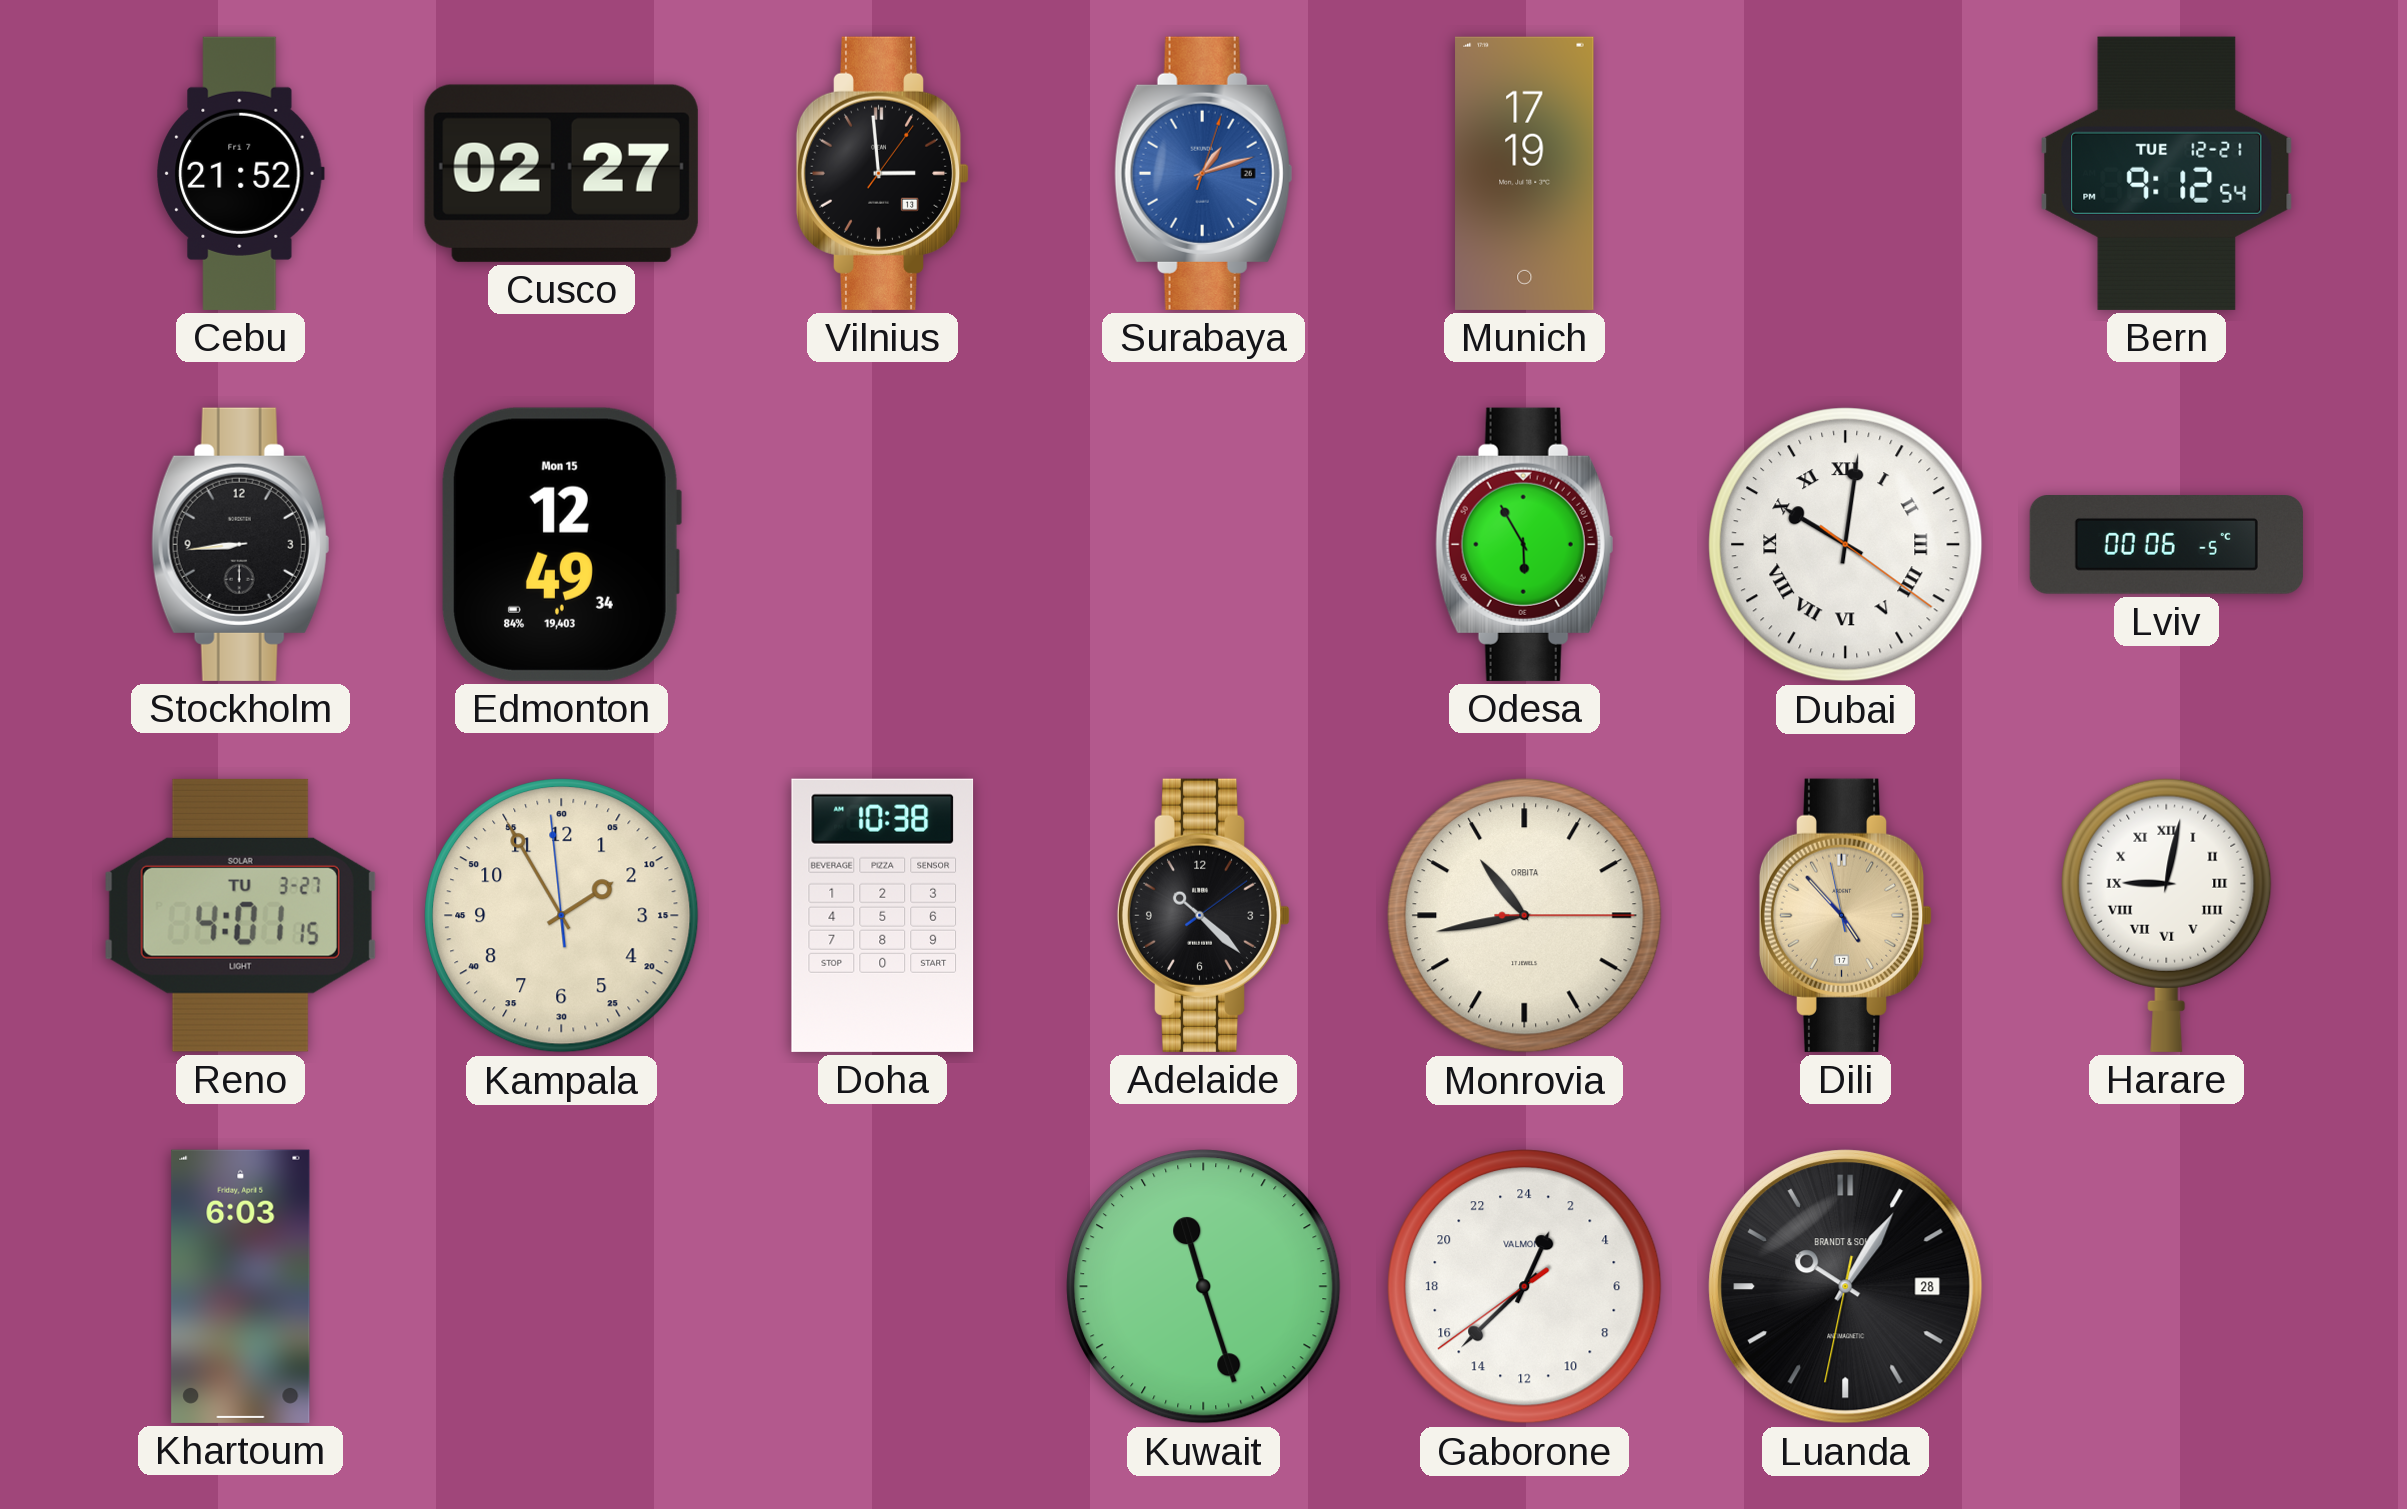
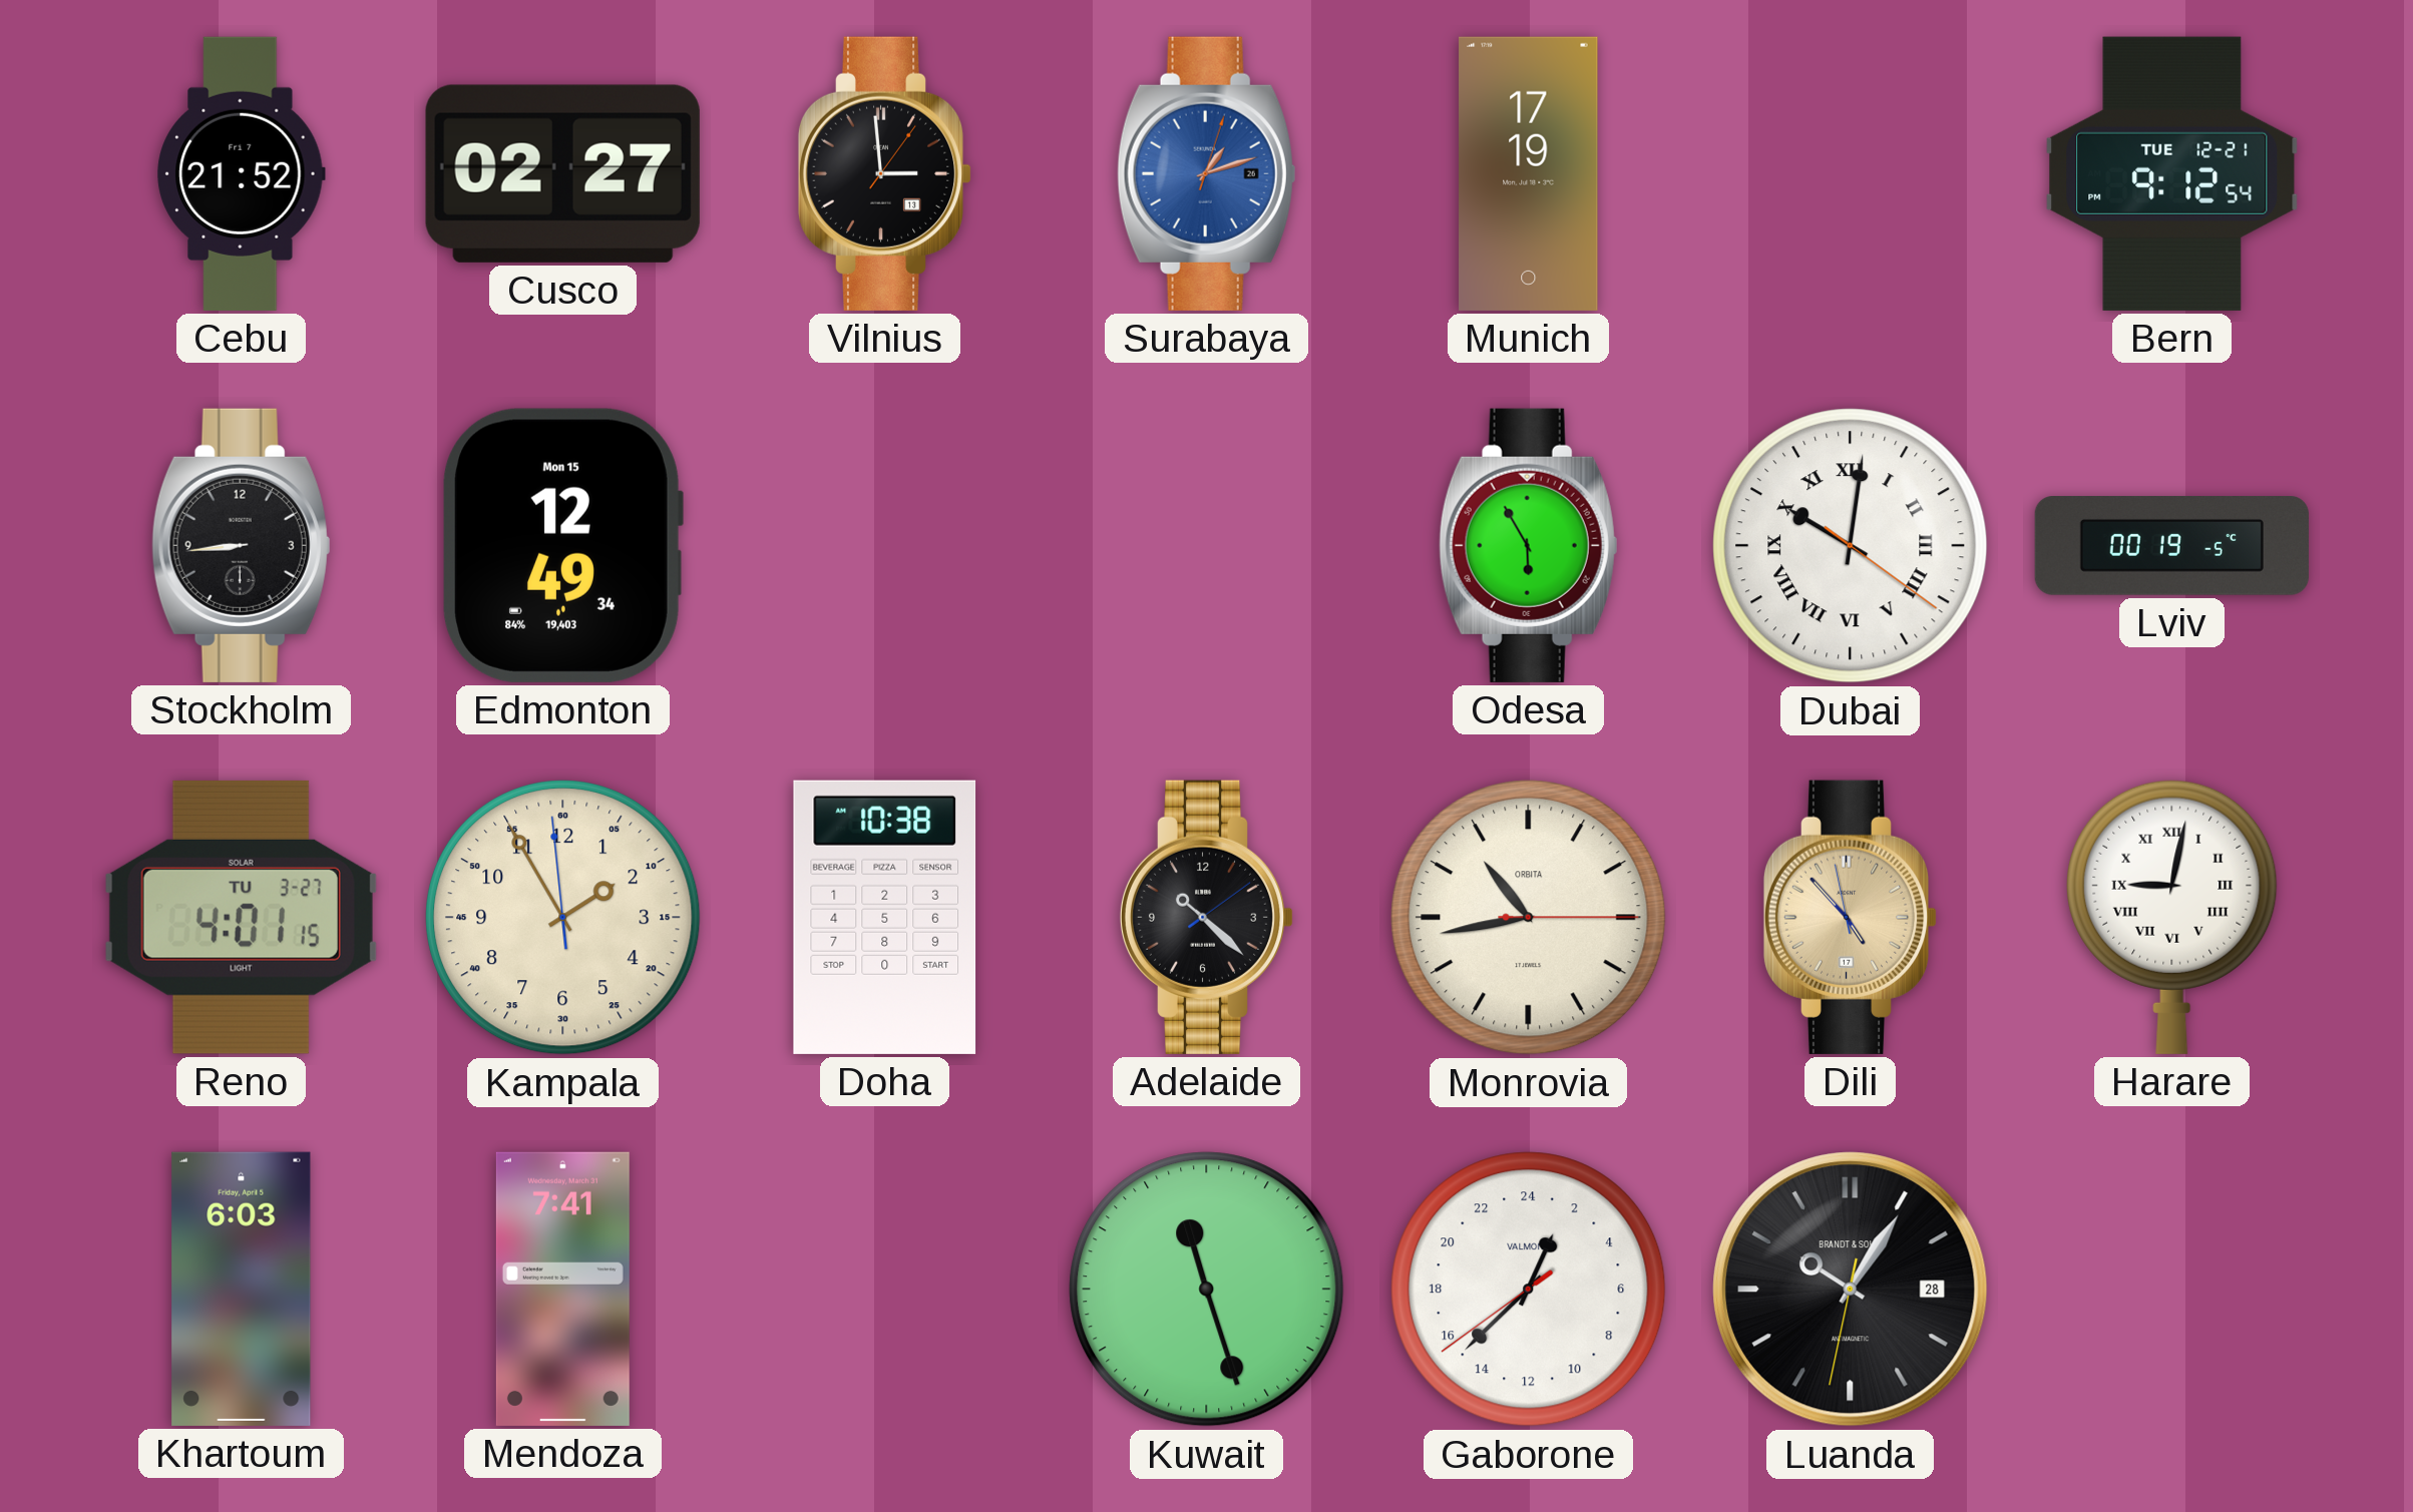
Lviv: 00:06 -> 00:19 (2171, 546)
Mendoza: none -> 7:41 (562, 1289)
